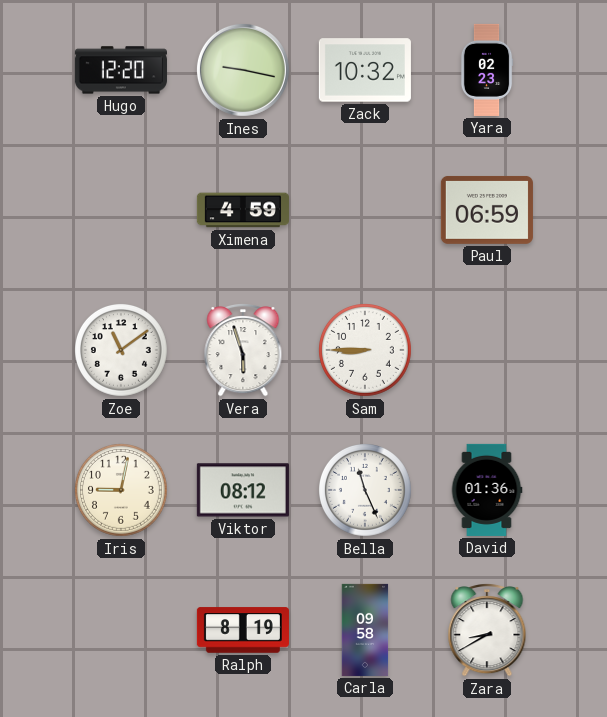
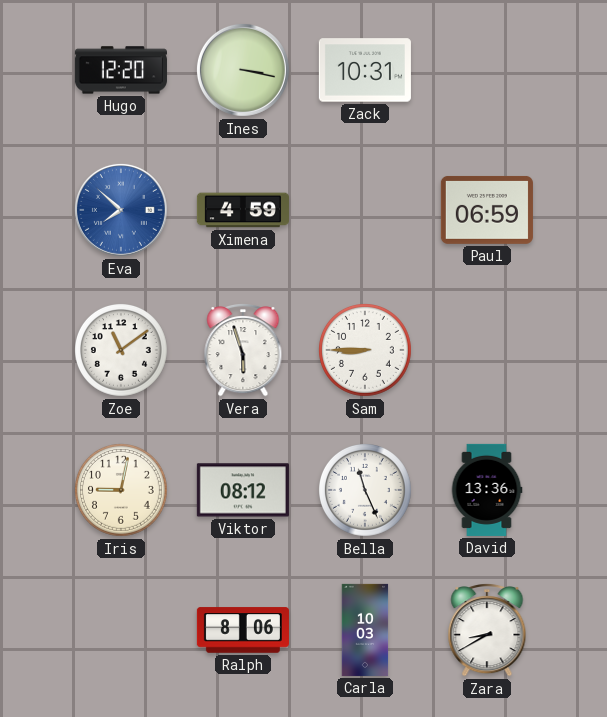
Ines: 9:17 -> 3:17 (243, 70)
Zack: 10:32 -> 10:31 (365, 70)
Yara: 02:23 -> none (487, 70)
Eva: none -> 7:52 (121, 210)
David: 01:36 -> 13:36 (487, 490)
Ralph: 8:19 -> 8:06 (243, 630)
Carla: 09:58 -> 10:03 (365, 630)
